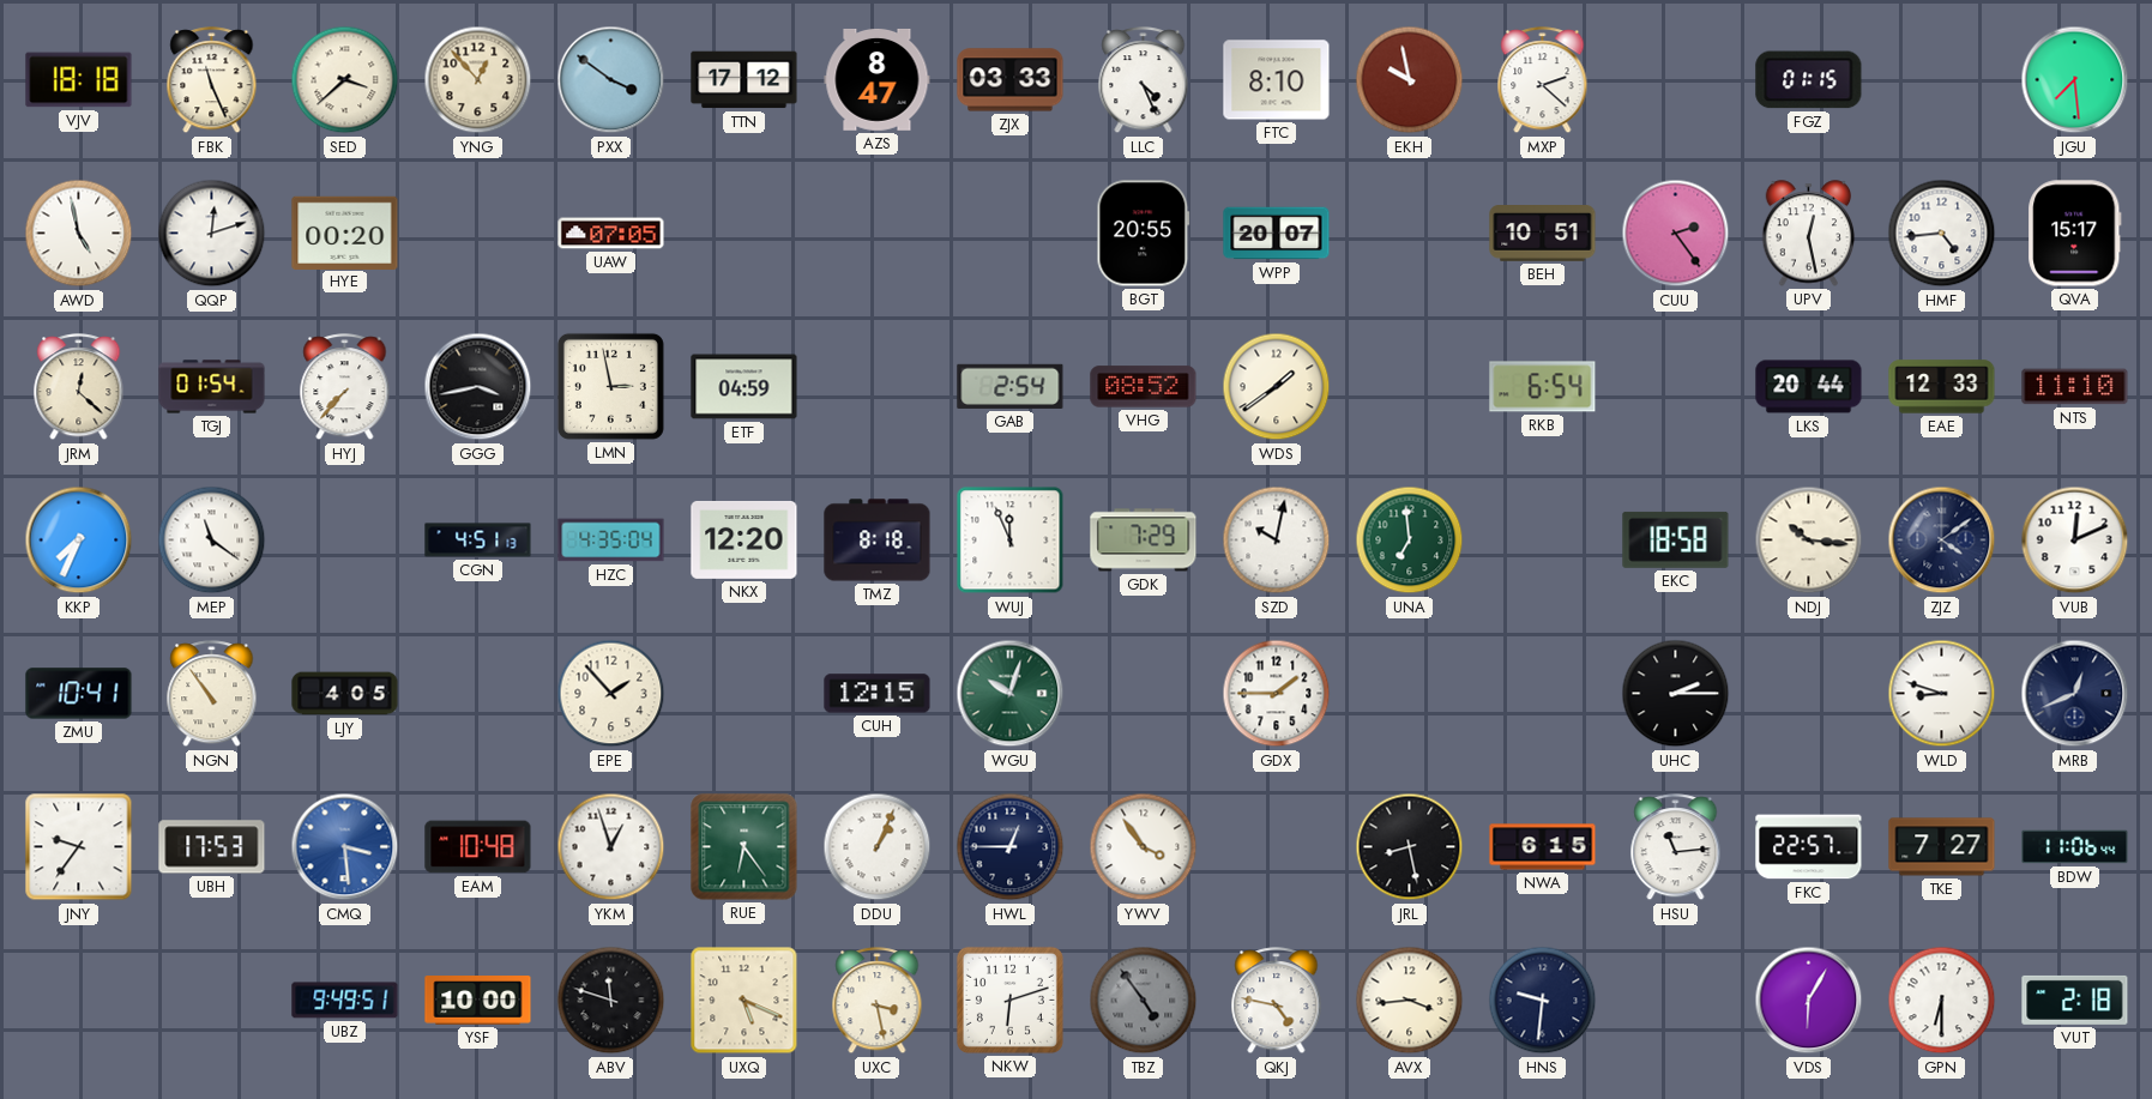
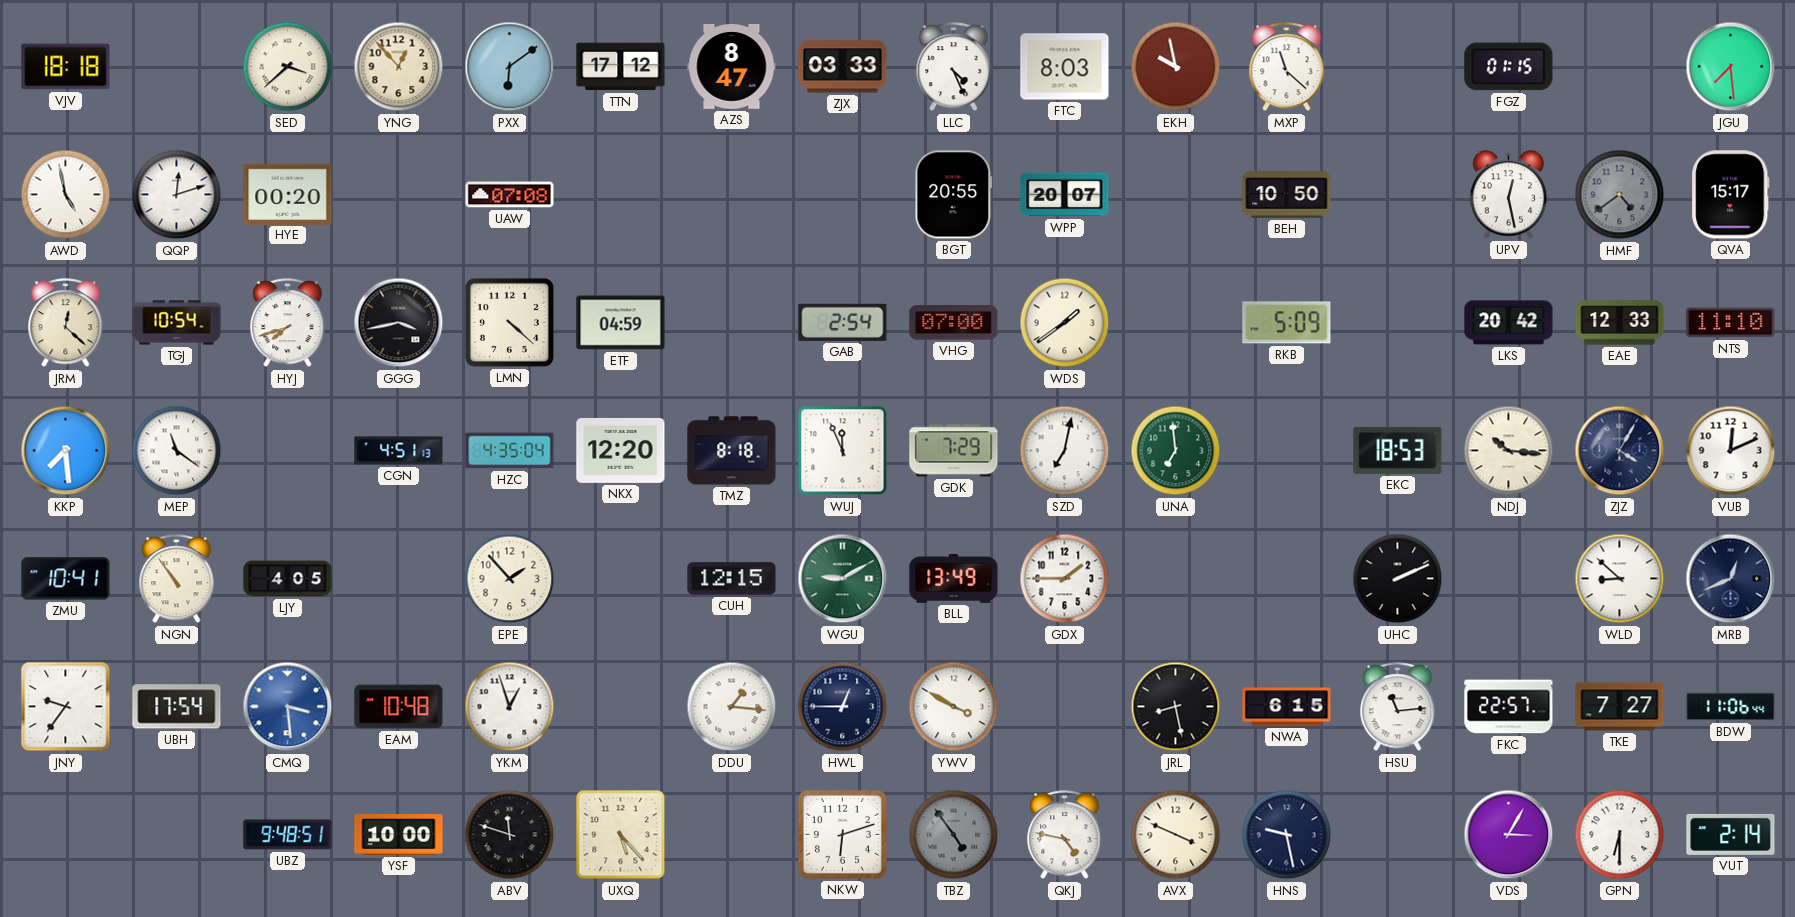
FBK: 11:26 -> none (212, 80)
PXX: 3:51 -> 6:09 (510, 67)
FTC: 8:10 -> 8:03 (1065, 67)
MXP: 2:22 -> 11:22 (1287, 67)
UAW: 07:05 -> 07:08 (510, 195)
BEH: 10:51 -> 10:50 (1287, 195)
CUU: 2:24 -> none (1676, 234)
HMF: 4:44 -> 4:39 (1620, 195)
HMF dial: white -> grey (1620, 195)
TGJ: 01:54 -> 10:54 (177, 323)
HYJ: 7:37 -> 7:42 (288, 323)
LMN: 2:58 -> 4:22 (509, 322)
VHG: 08:52 -> 07:00 (954, 323)
RKB: 6:54 -> 5:09 (1287, 323)
LKS: 20:44 -> 20:42 (1509, 323)
KKP: 7:34 -> 7:29 (66, 451)
SZD: 10:02 -> 7:02 (1065, 451)
EKC: 18:58 -> 18:53 (1398, 450)
ZJZ: 4:09 -> 4:05 (1620, 451)
WGU: 10:03 -> 9:10 (843, 579)
BLL: none -> 13:49 (954, 578)
UHC: 2:15 -> 2:11 (1398, 579)
WLD: 8:48 -> 8:52 (1620, 579)
UBH: 17:53 -> 17:54 (177, 707)
RUE: 6:24 -> none (745, 847)
DDU: 1:04 -> 1:16 (732, 707)
YWV: 3:54 -> 3:50 (954, 707)
UBZ: 9:49 -> 9:48 (288, 835)
UXQ: 5:19 -> 5:23 (621, 835)
UXC: 3:28 -> none (878, 1001)
AVX: 3:44 -> 3:49 (1176, 835)
HNS: 9:31 -> 9:28 (1287, 835)
VDS: 6:05 -> 3:05 (1509, 835)
VUT: 2:18 -> 2:14 (1731, 834)
